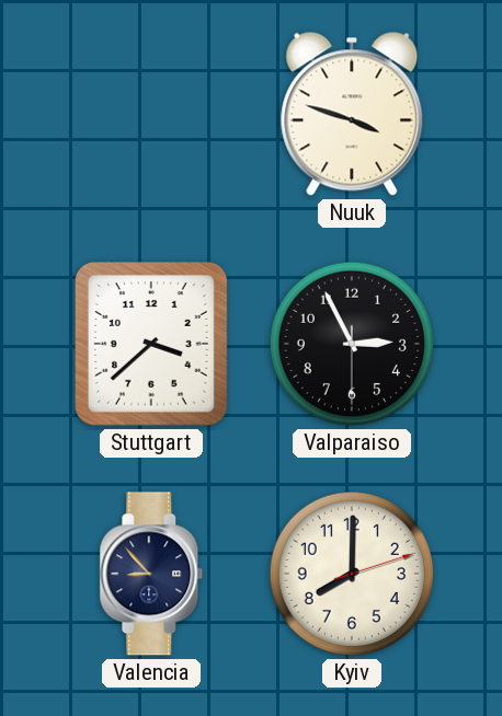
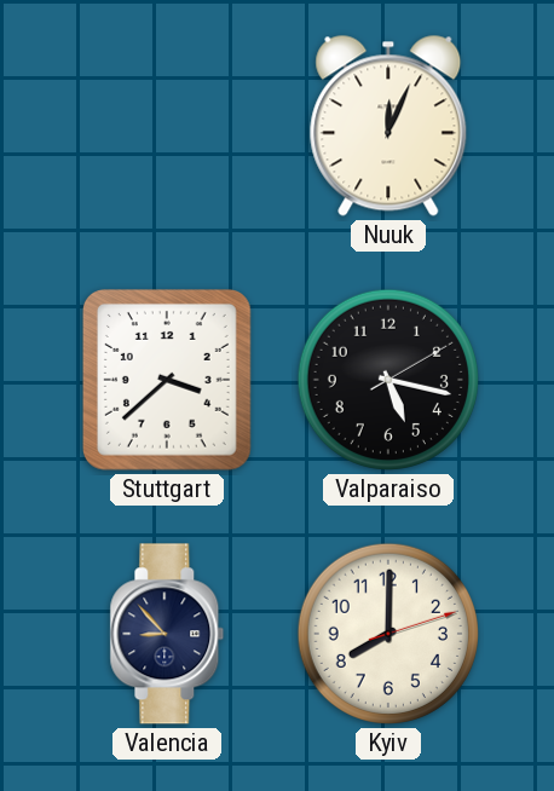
Nuuk: 3:48 -> 12:04 (388, 126)
Valparaiso: 2:55 -> 5:17 (388, 380)
